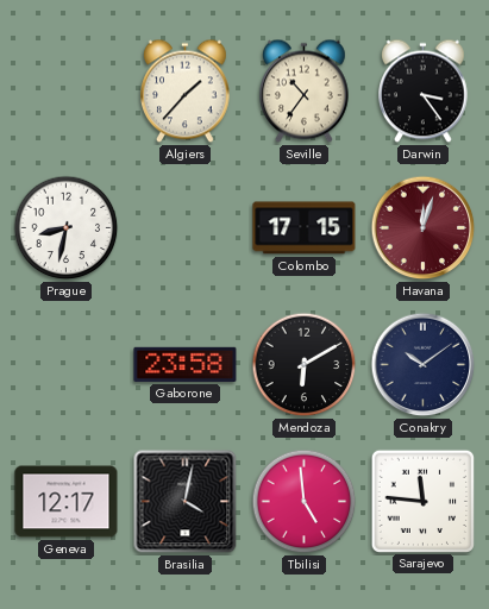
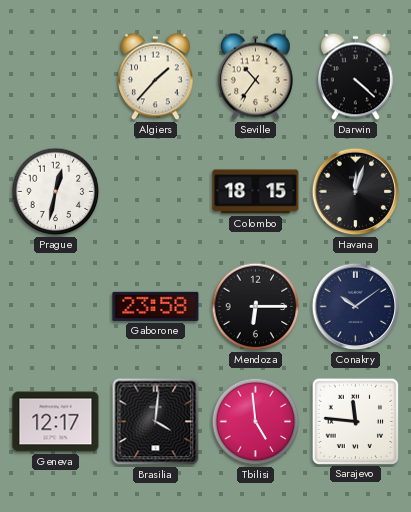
Darwin: 3:24 -> 4:22 (356, 77)
Prague: 8:32 -> 12:32 (56, 192)
Colombo: 17:15 -> 18:15 (256, 192)
Havana dial: burgundy -> black (356, 192)
Mendoza: 6:10 -> 6:15 (256, 307)
Brasilia: 4:02 -> 4:01 (156, 422)
